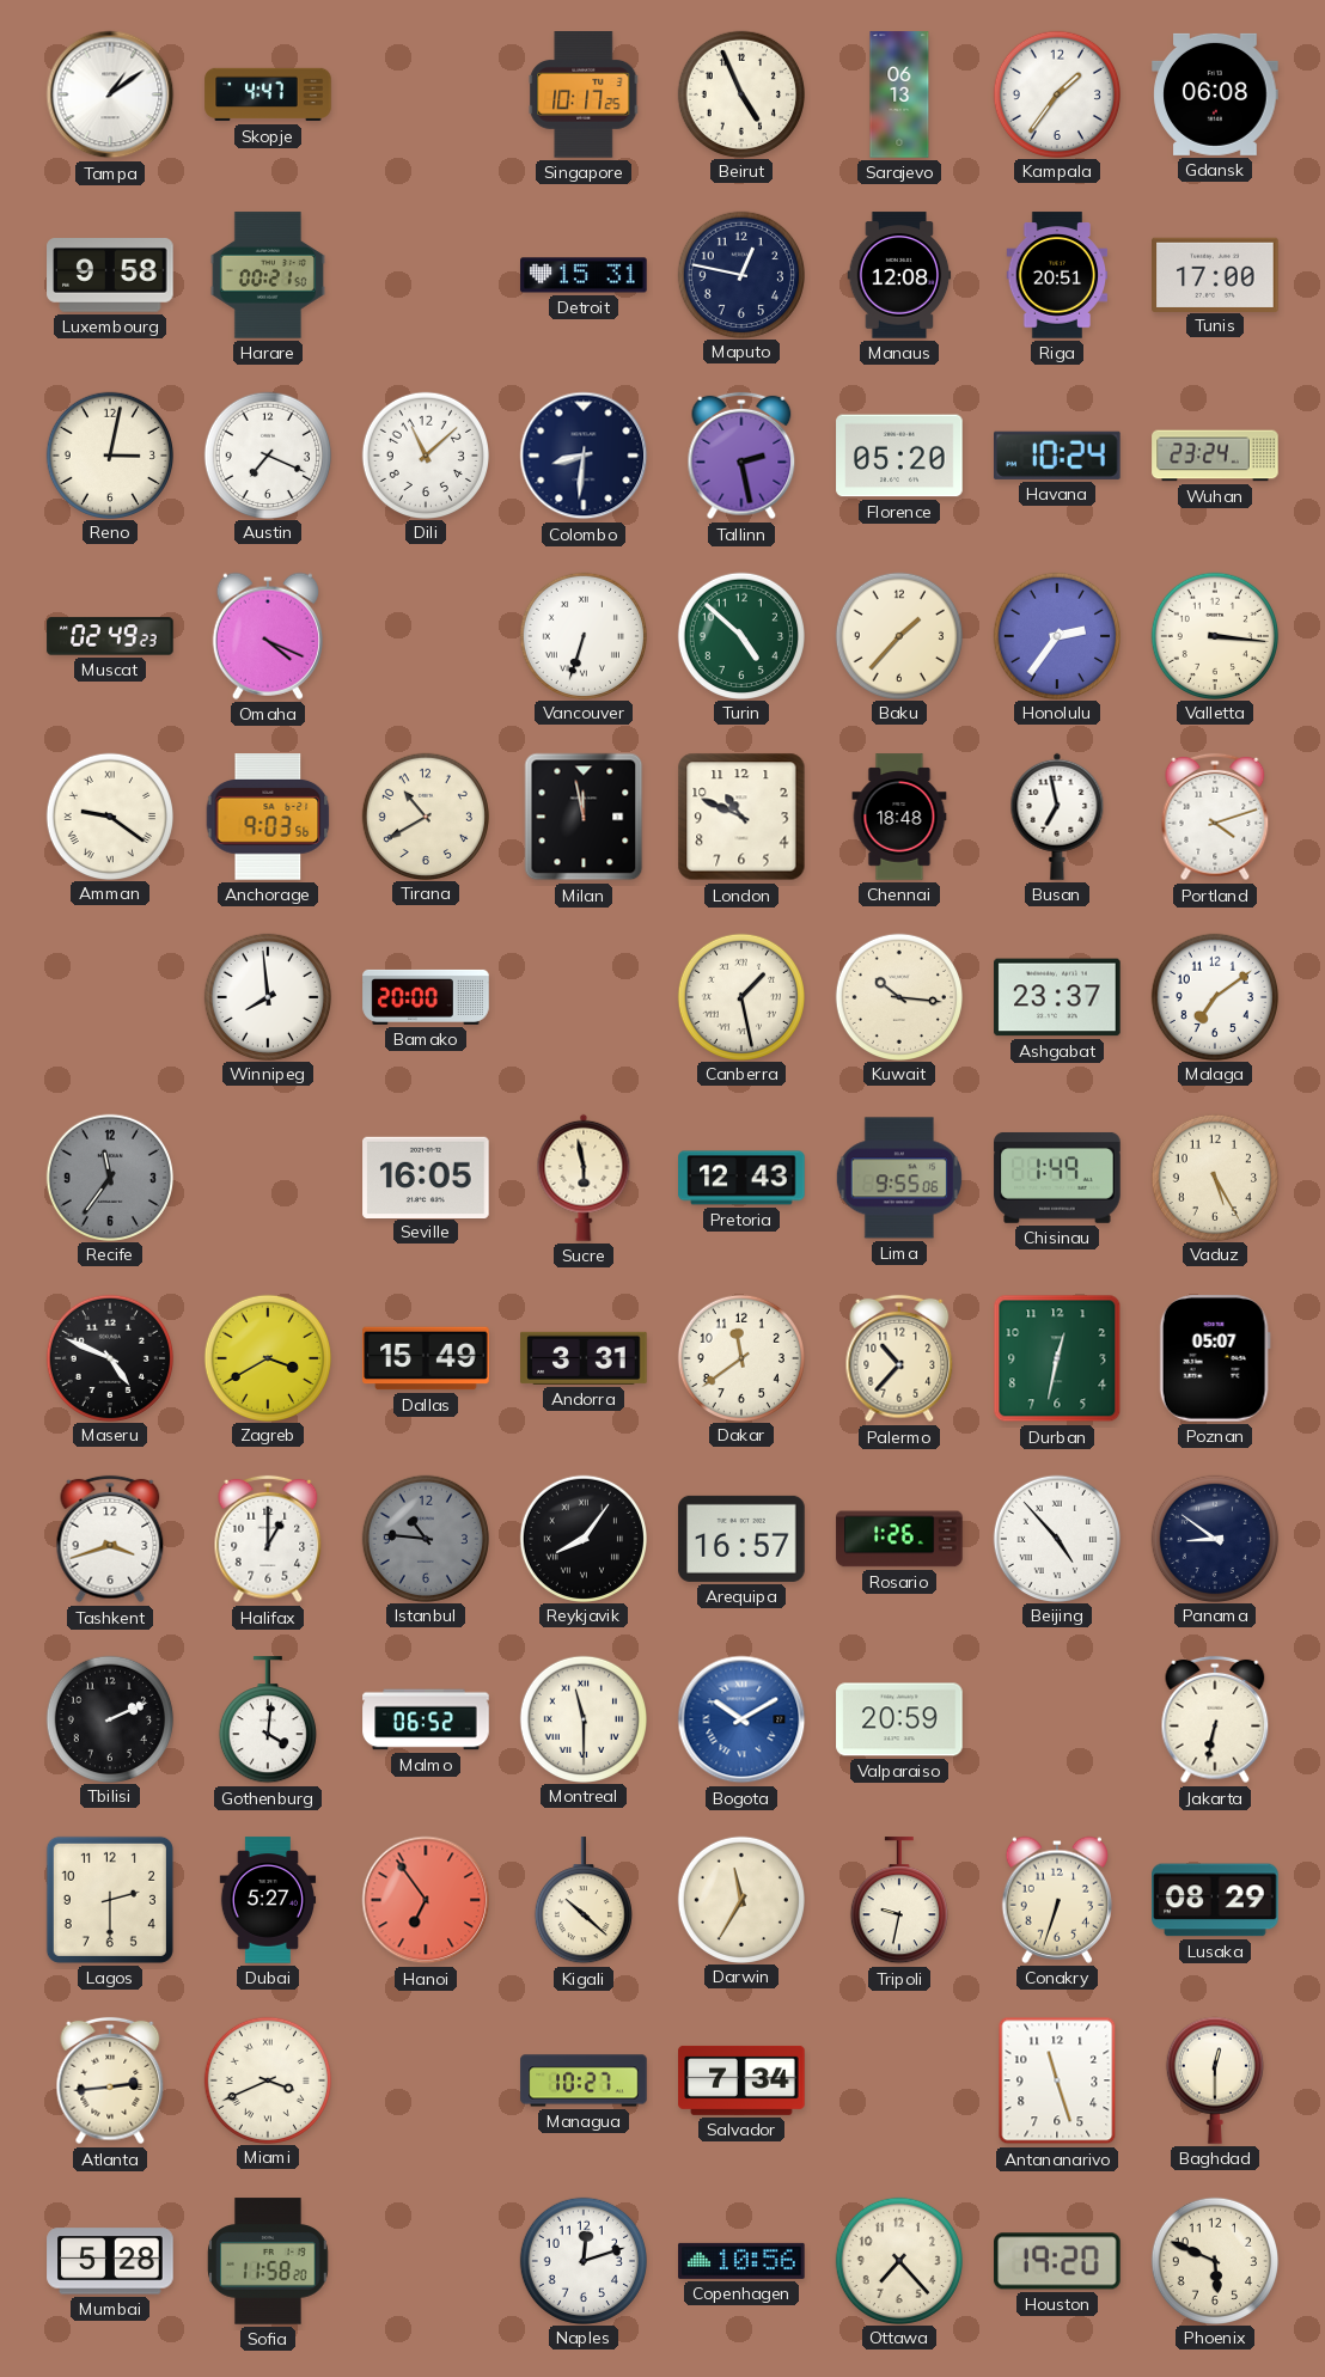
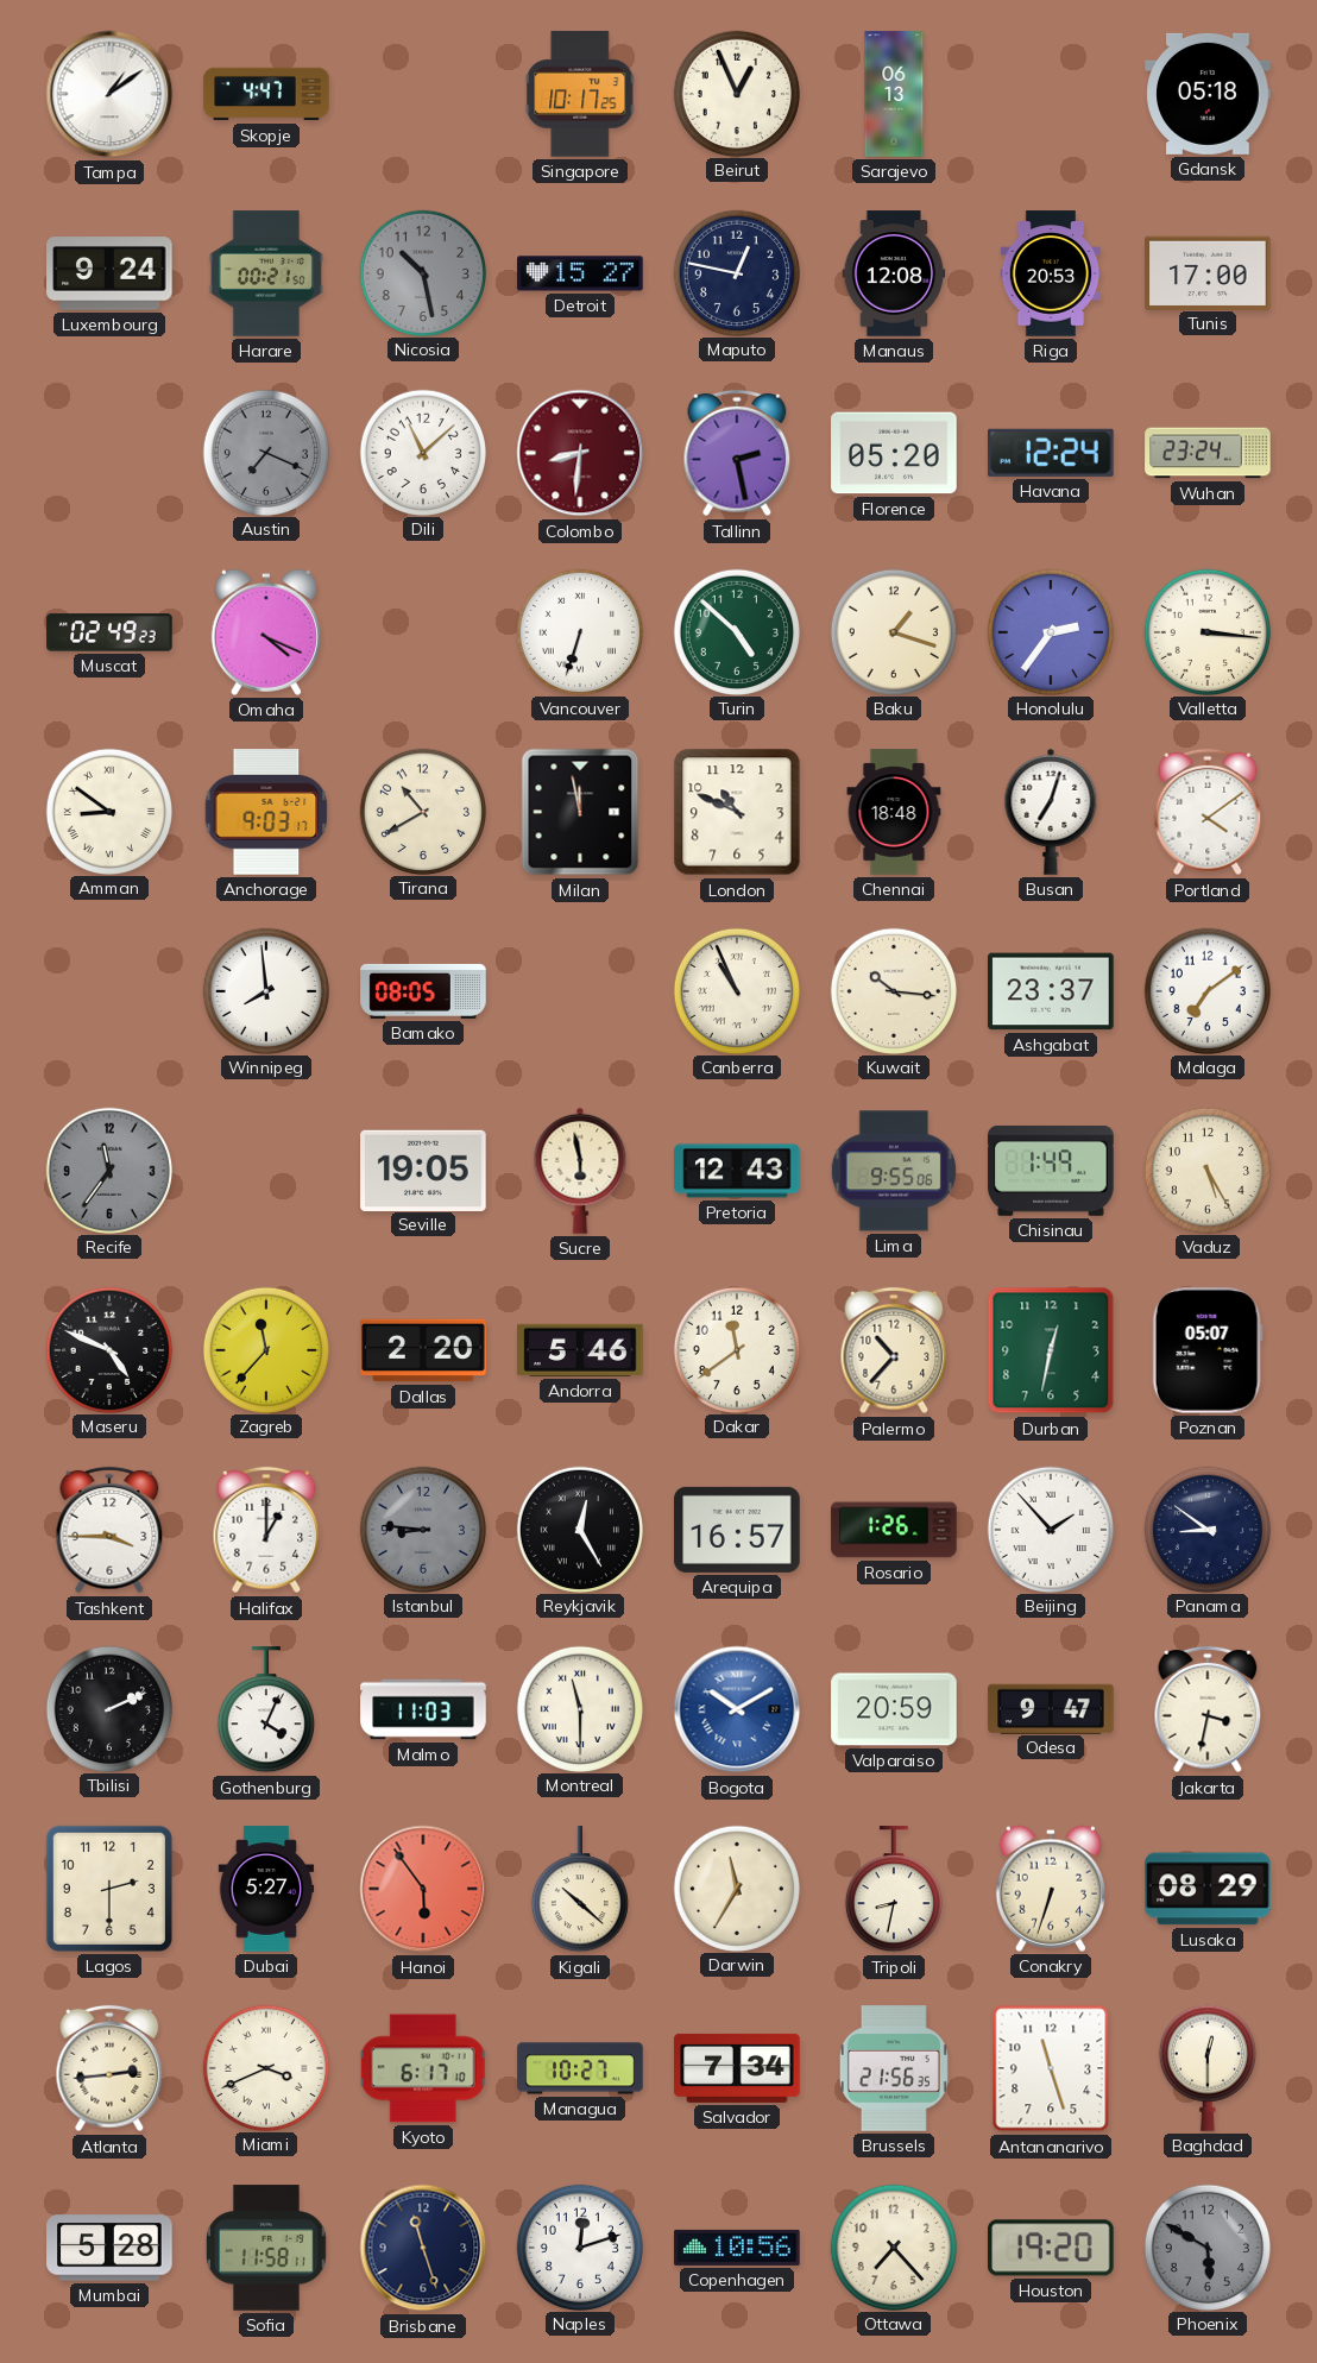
Beirut: 4:56 -> 12:56 (736, 93)
Kampala: 1:36 -> none (1056, 93)
Gdansk: 06:08 -> 05:18 (1208, 94)
Luxembourg: 9:58 -> 9:24 (109, 275)
Nicosia: none -> 10:28 (422, 272)
Detroit: 15:31 -> 15:27 (580, 273)
Riga: 20:51 -> 20:53 (1051, 273)
Reno: 3:02 -> none (109, 454)
Austin dial: white -> grey (265, 452)
Colombo dial: navy -> burgundy (580, 453)
Havana: 10:24 -> 12:24 (1052, 453)
Baku: 1:37 -> 1:18 (893, 631)
Amman: 9:21 -> 8:51 (108, 811)
Anchorage: 9:03:56 -> 9:03:17 (266, 812)
Busan: 6:58 -> 7:03 (1051, 812)
Portland: 4:12 -> 4:09 (1208, 812)
Bamako: 20:00 -> 08:05 (423, 991)
Canberra: 1:28 -> 10:56 (736, 990)
Seville: 16:05 -> 19:05 (423, 1170)
Zagreb: 3:40 -> 11:37 (265, 1349)
Dallas: 15:49 -> 2:20 (423, 1350)
Andorra: 3:31 -> 5:46 (580, 1350)
Tashkent: 3:42 -> 3:45 (109, 1530)
Istanbul: 10:46 -> 8:46 (422, 1529)
Reykjavik: 8:06 -> 12:25 (579, 1529)
Beijing: 4:53 -> 1:53 (1050, 1529)
Gothenburg: 4:01 -> 4:04 (266, 1710)
Malmo: 06:52 -> 11:03 (423, 1709)
Odesa: none -> 9:47 (1051, 1708)
Jakarta: 6:32 -> 3:32 (1208, 1709)
Hanoi: 6:54 -> 5:54 (423, 1889)
Tripoli: 9:32 -> 8:32 (894, 1890)
Kyoto: none -> 6:17 (423, 2068)
Brussels: none -> 21:56 (894, 2068)
Sofia: 11:58:20 -> 11:58:11 (266, 2248)
Brisbane: none -> 11:27 (423, 2248)
Phoenix: 5:49 -> 5:50 (1206, 2247)
Phoenix dial: cream -> grey (1206, 2247)
